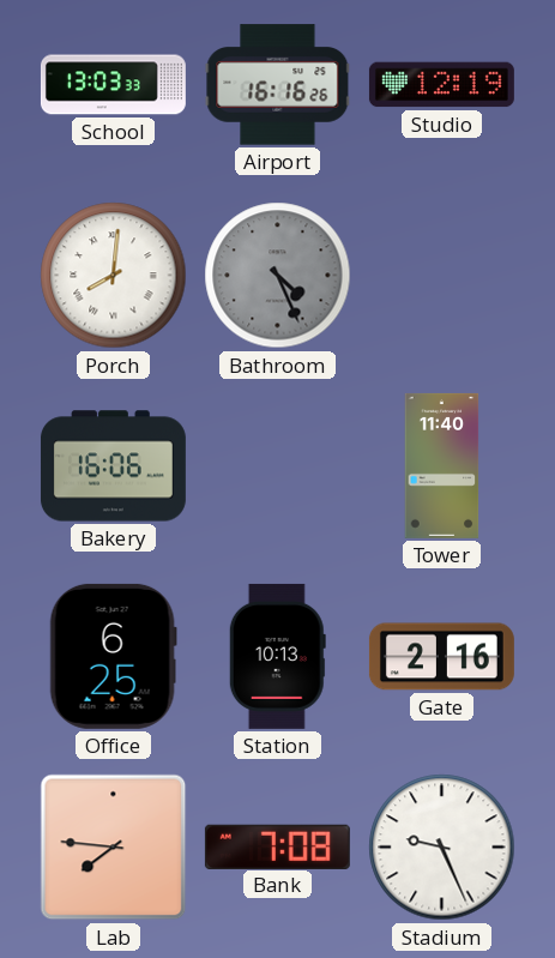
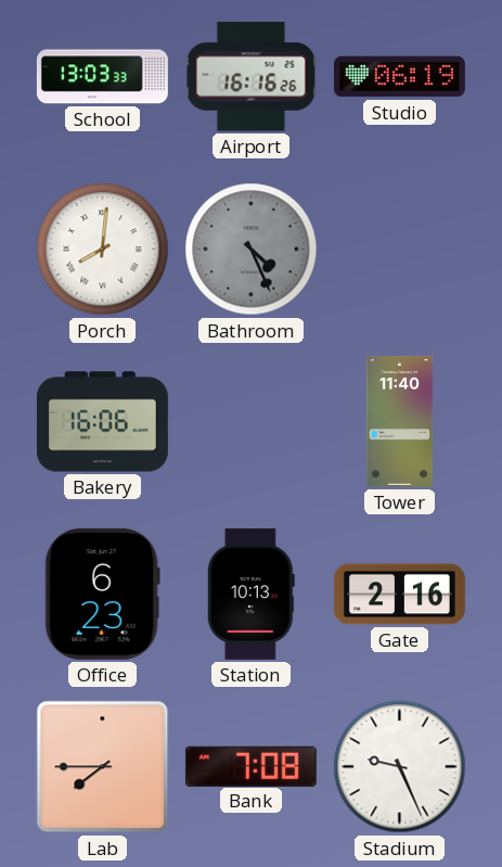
Studio: 12:19 -> 06:19 (399, 77)
Office: 6:25 -> 6:23 (102, 594)
Lab: 7:46 -> 7:45 (103, 767)
